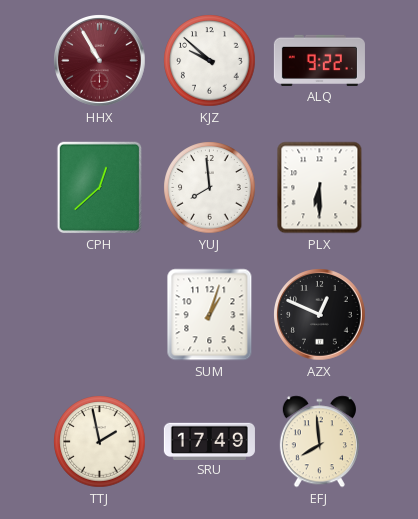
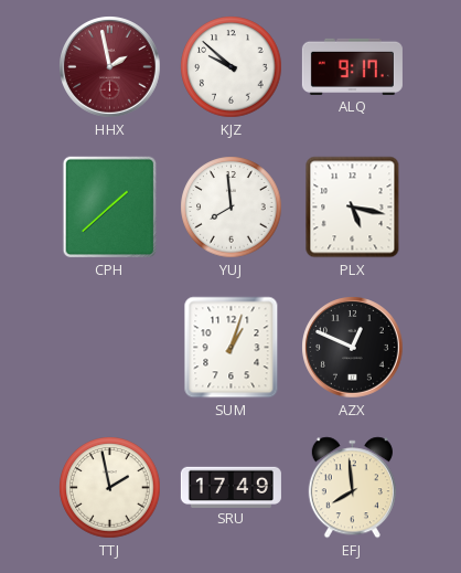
HHX: 10:55 -> 1:58 (110, 67)
ALQ: 9:22 -> 9:17 (352, 66)
CPH: 12:38 -> 1:38 (110, 208)
PLX: 6:30 -> 5:17 (353, 208)
